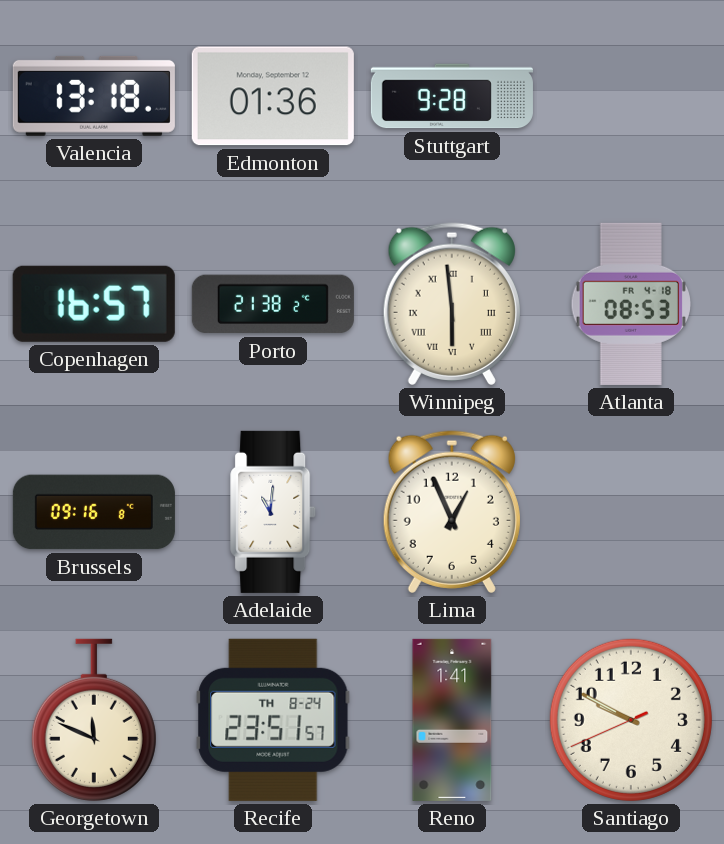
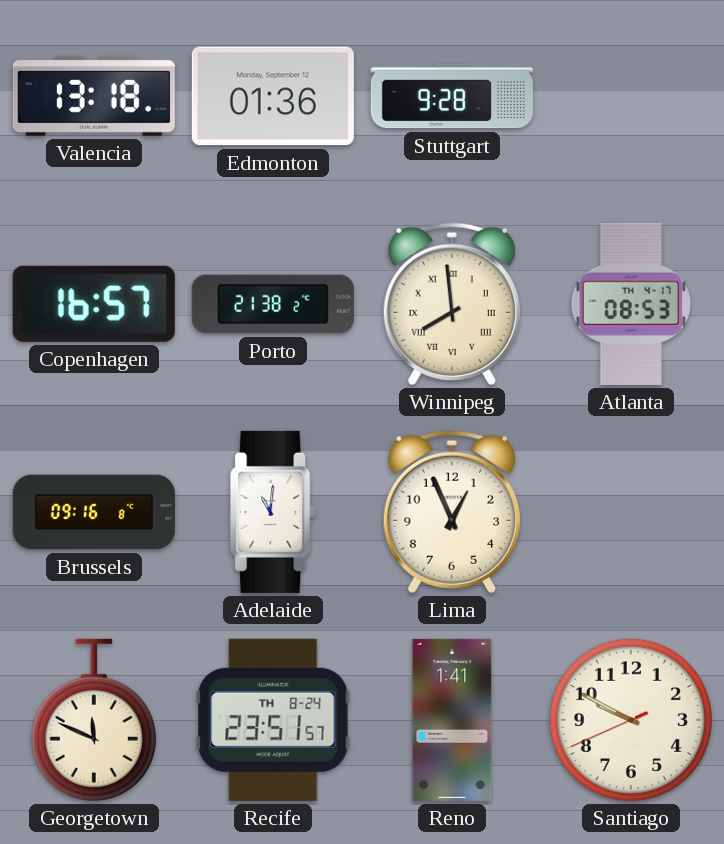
Winnipeg: 5:59 -> 7:59 (452, 304)
Atlanta date: FR 4-18 -> TH 4-17 (630, 304)
